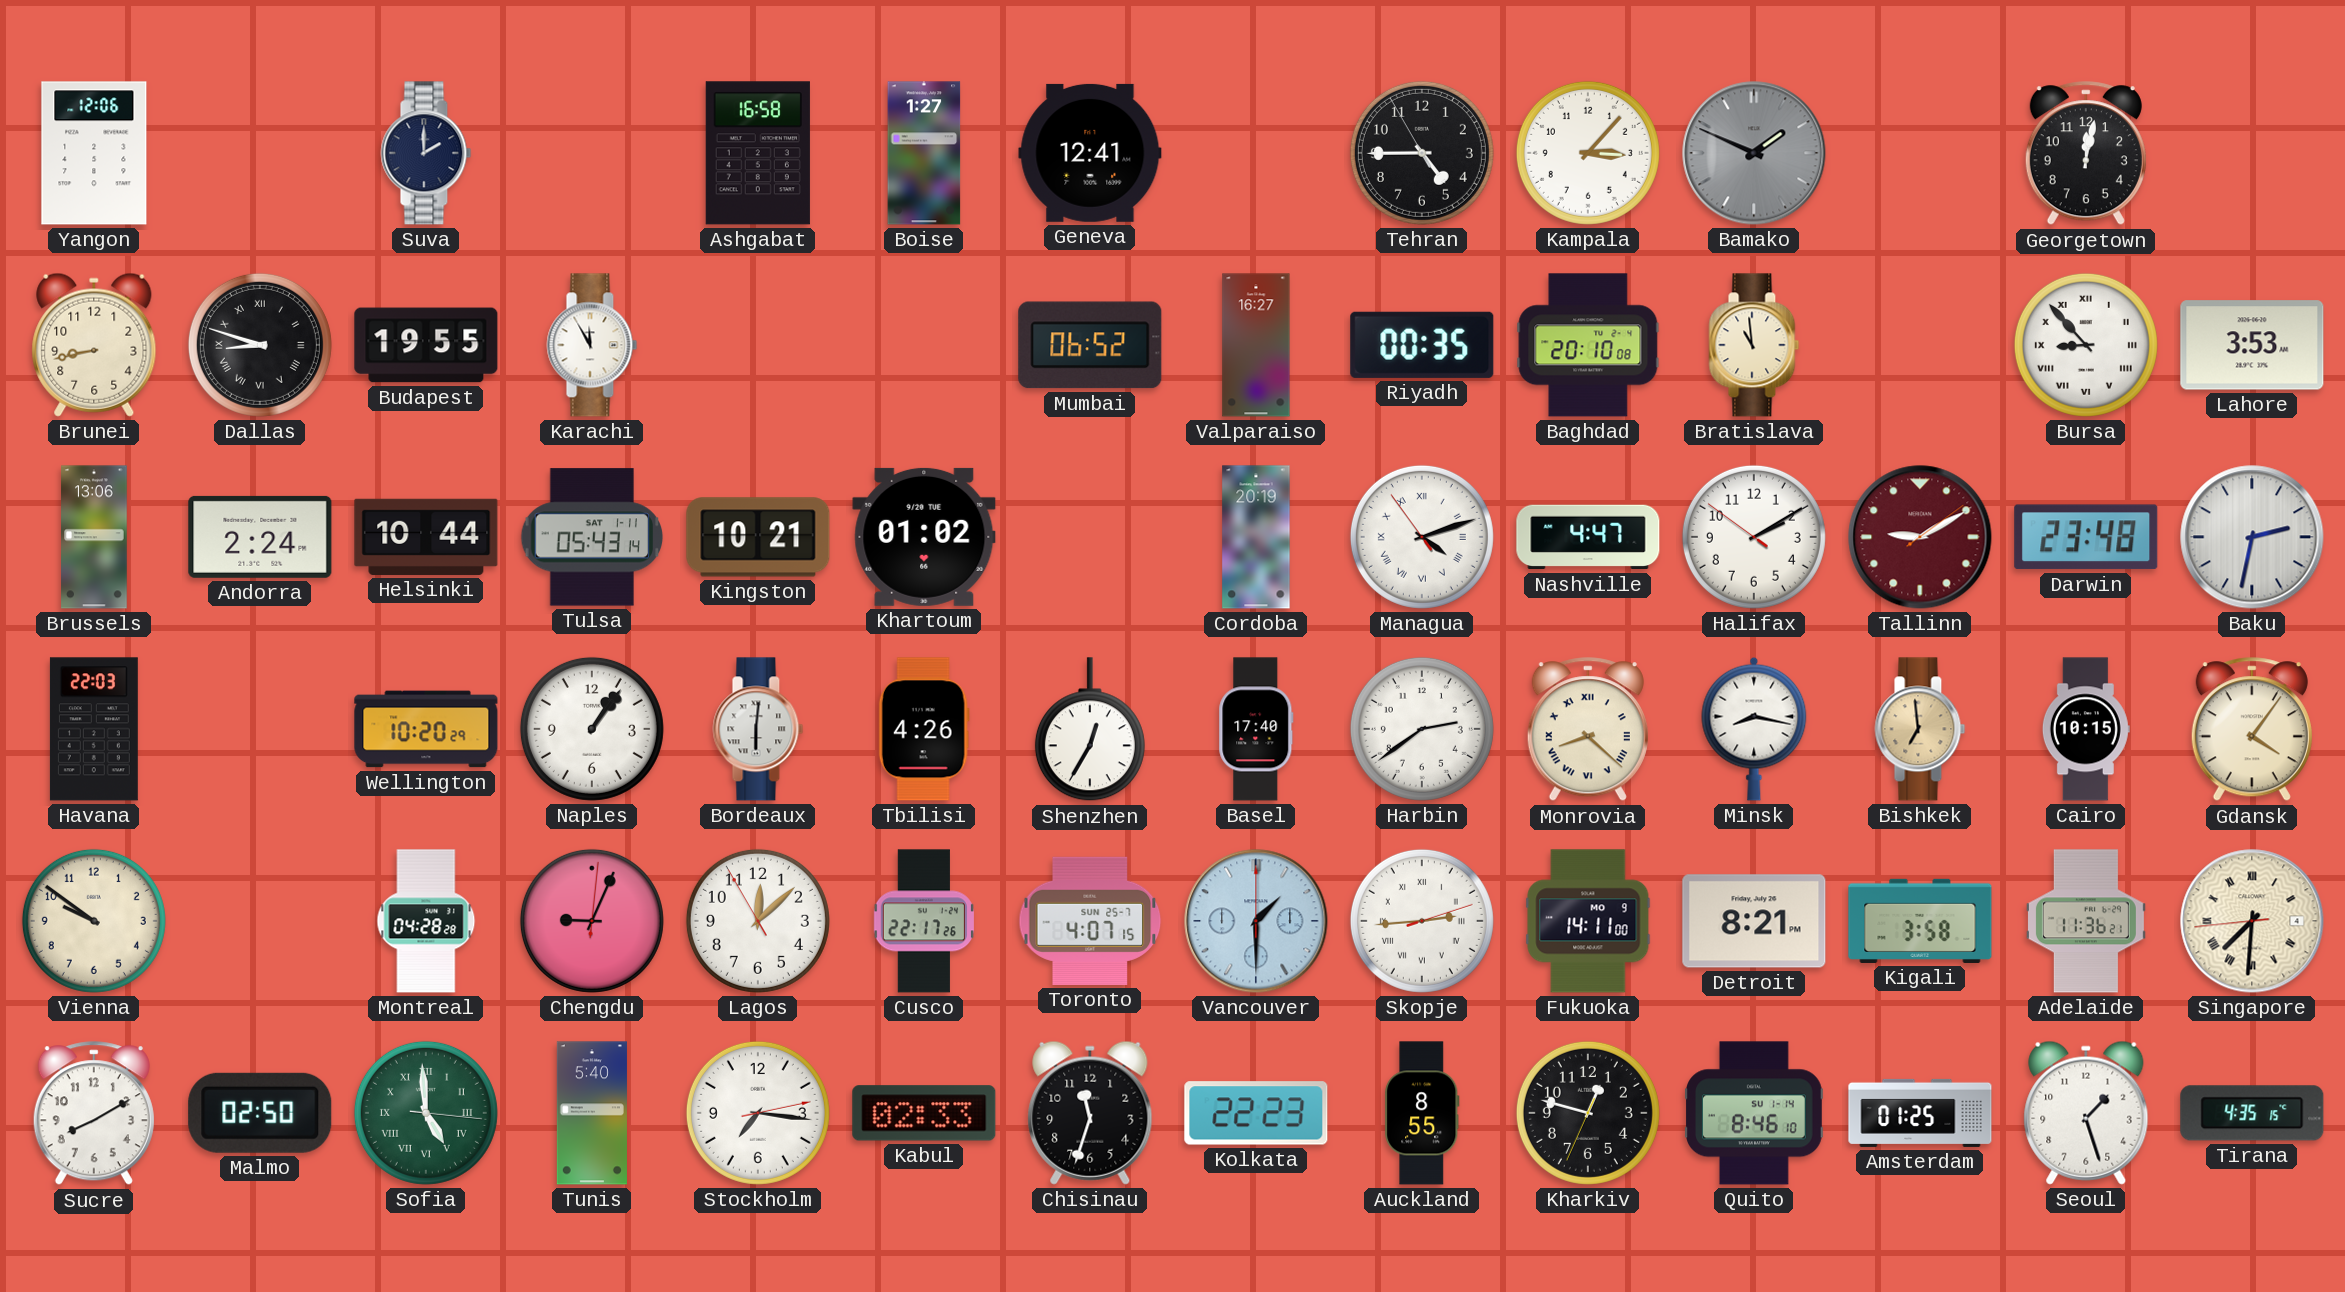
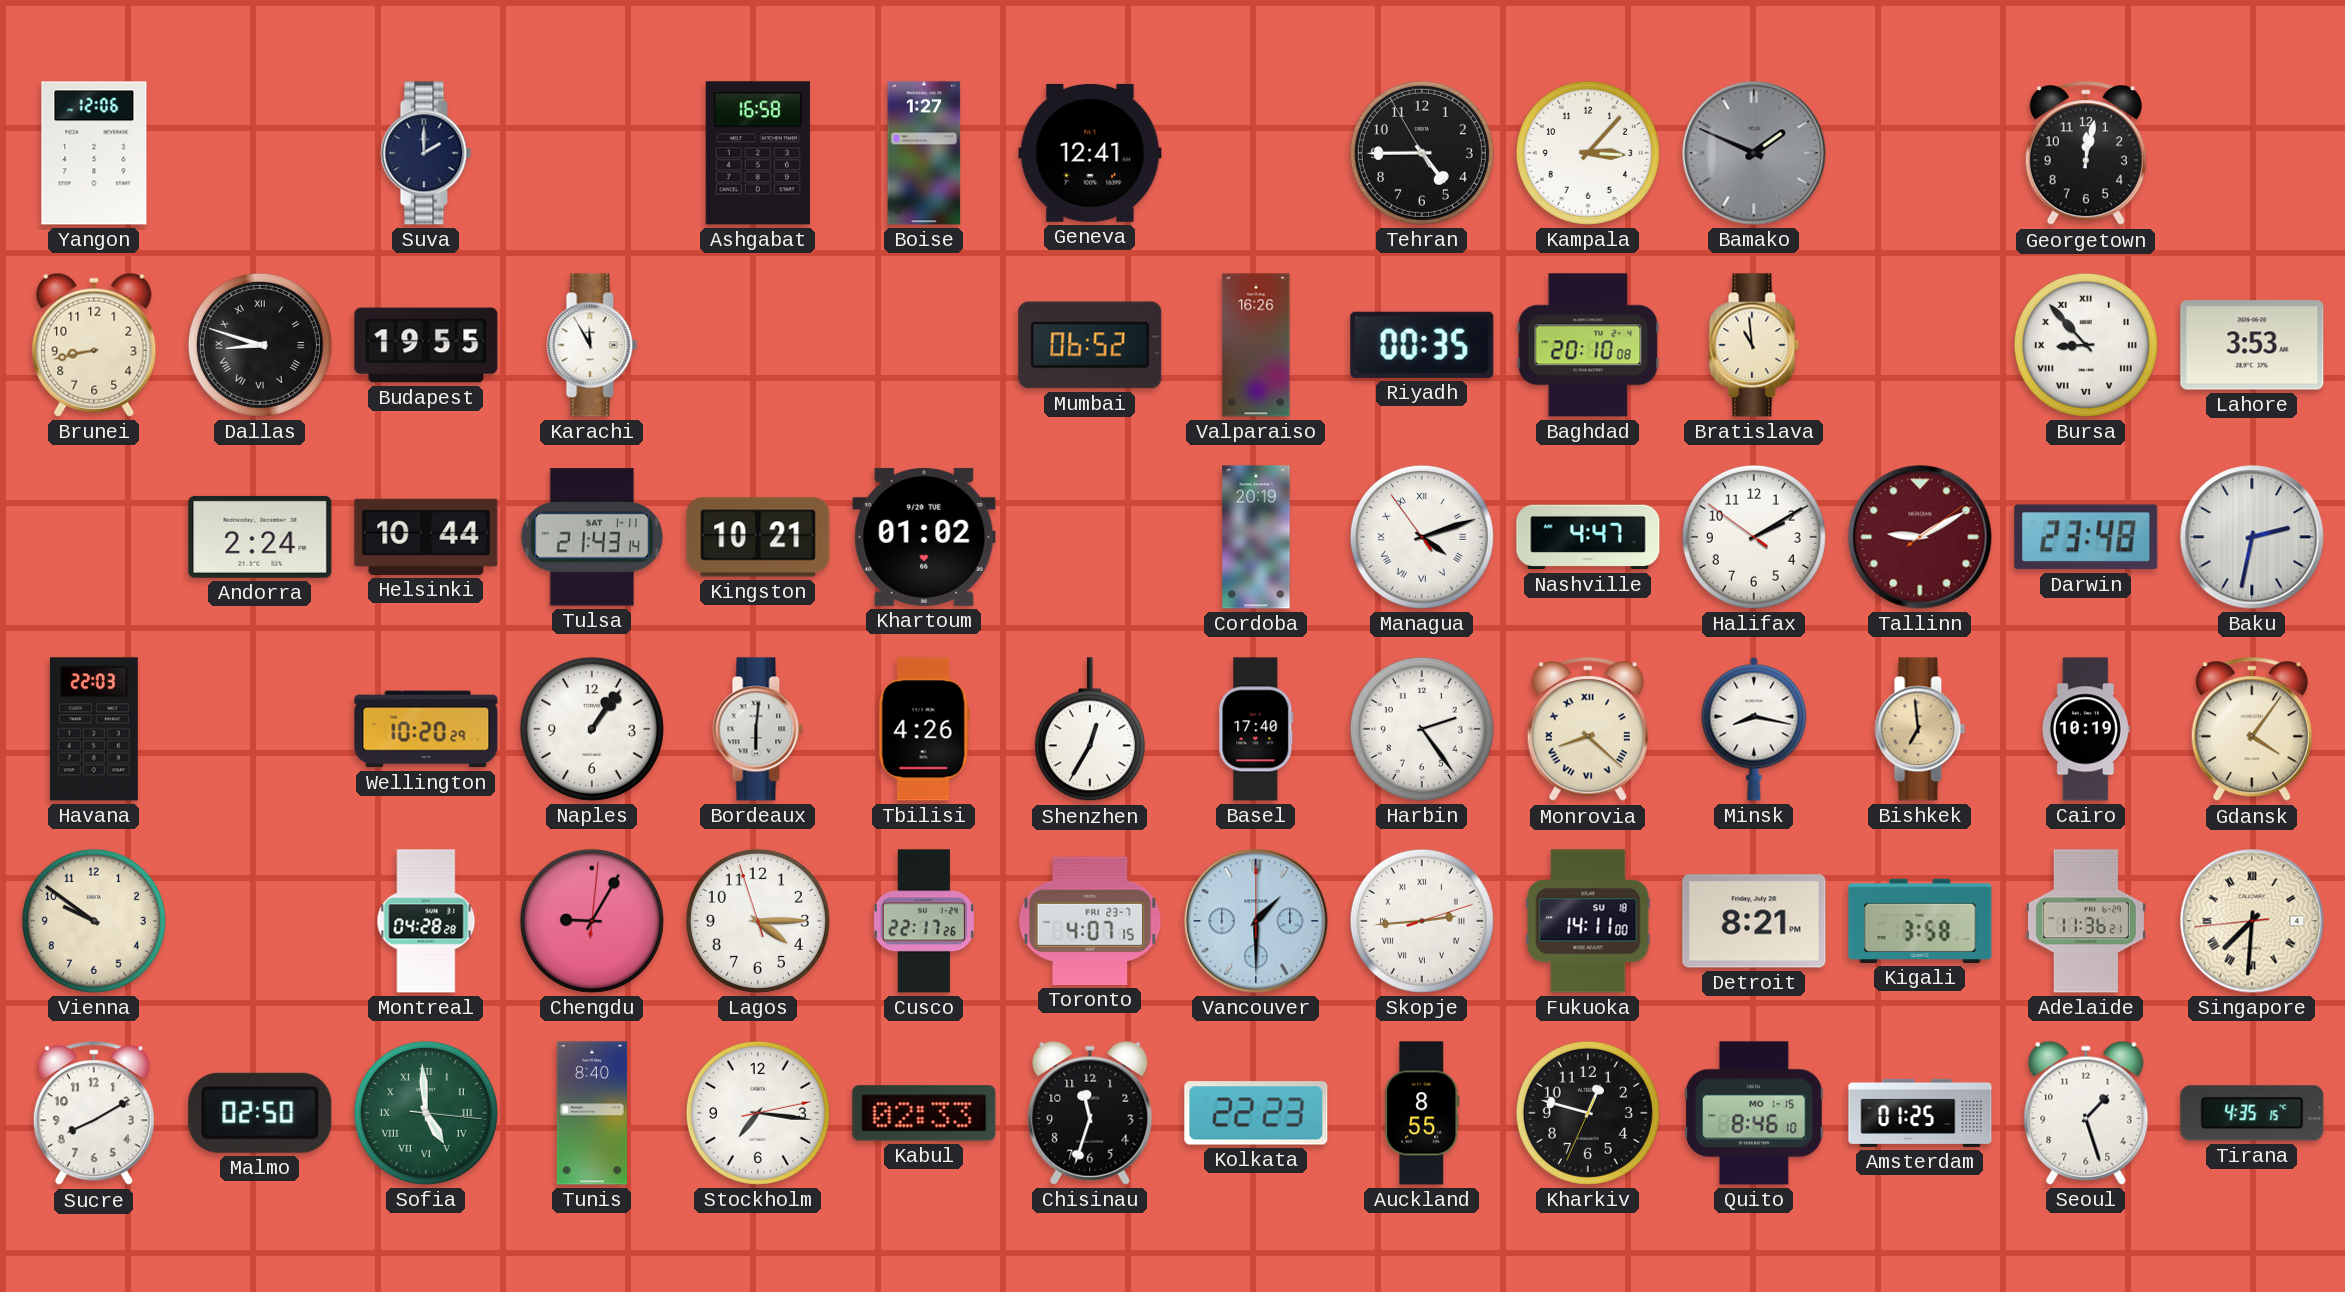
Valparaiso: 16:27 -> 16:26 (1256, 345)
Brussels: 13:06 -> none (94, 537)
Tulsa: 05:43 -> 21:43 (592, 537)
Harbin: 2:39 -> 2:24 (1422, 729)
Cairo: 10:15 -> 10:19 (2086, 729)
Chengdu: 9:04 -> 9:05 (592, 921)
Lagos: 12:07 -> 4:14 (758, 921)
Toronto date: SUN 25-7 -> FRI 23-7 (1090, 921)
Fukuoka date: MO 9 -> SU 18 (1588, 921)
Tunis: 5:40 -> 8:40 (592, 1113)
Quito date: SU 1-14 -> MO 1-15 (1755, 1113)
